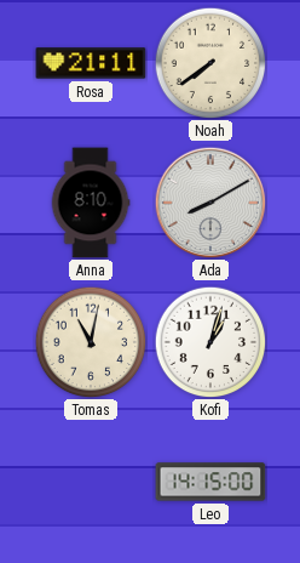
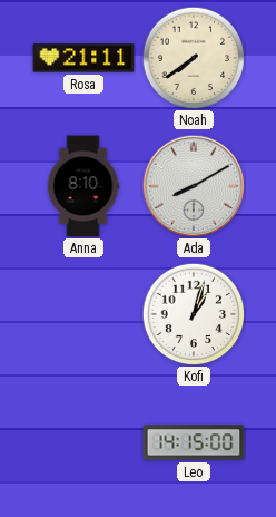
Tomas: 11:02 -> none (91, 342)
